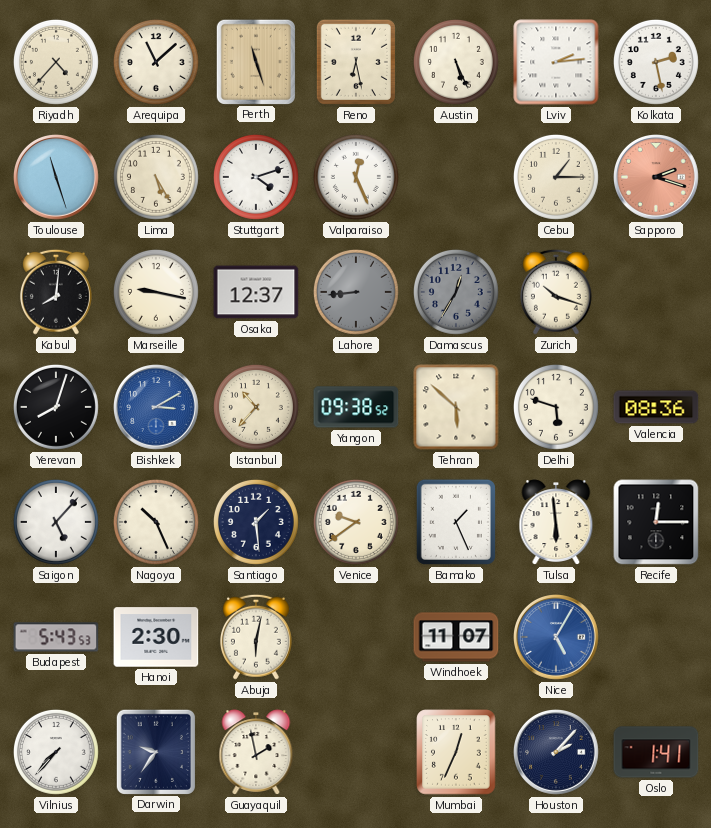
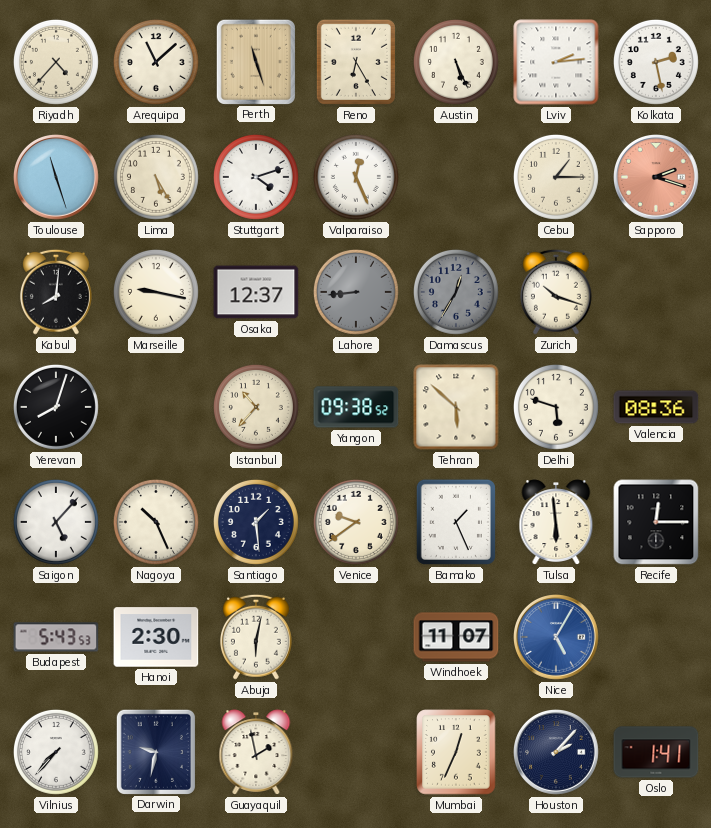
Reno: 6:28 -> 6:25 (356, 62)
Bishkek: 3:10 -> none (157, 408)
Darwin: 9:36 -> 9:32 (156, 751)
